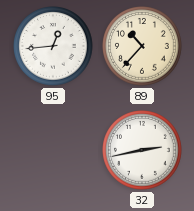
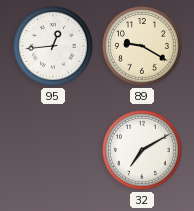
89: 10:37 -> 9:20 (143, 47)
32: 2:43 -> 7:10 (143, 151)
